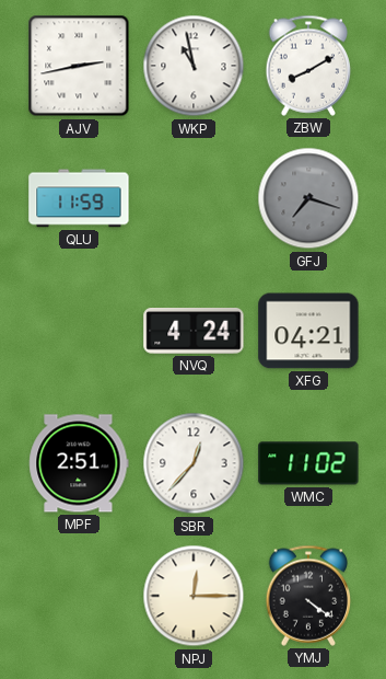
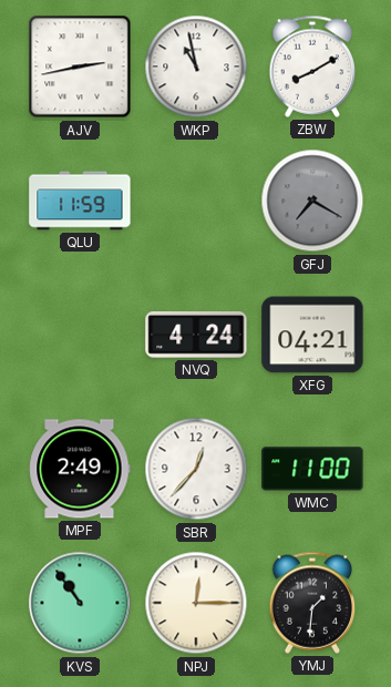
GFJ: 7:18 -> 7:20 (312, 201)
MPF: 2:51 -> 2:49 (80, 469)
WMC: 11:02 -> 11:00 (312, 469)
KVS: none -> 10:54 (80, 603)
YMJ: 4:21 -> 1:31 (312, 603)
